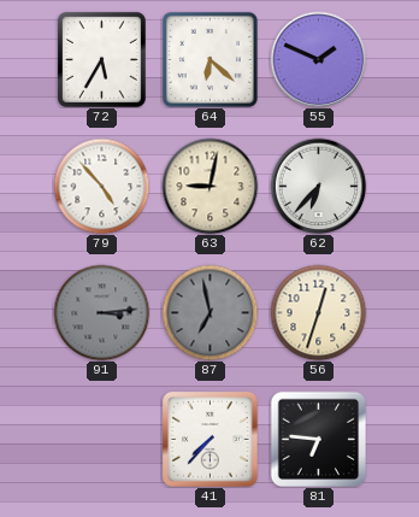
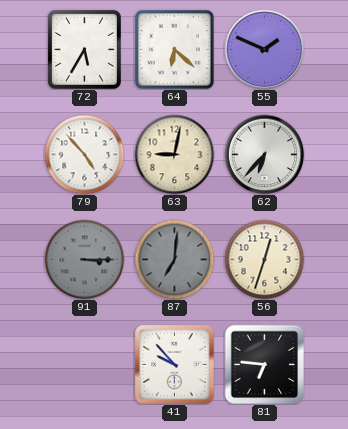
91: 3:14 -> 3:15 (84, 259)
87: 6:58 -> 7:01 (174, 259)
41: 7:37 -> 9:53 (175, 365)
